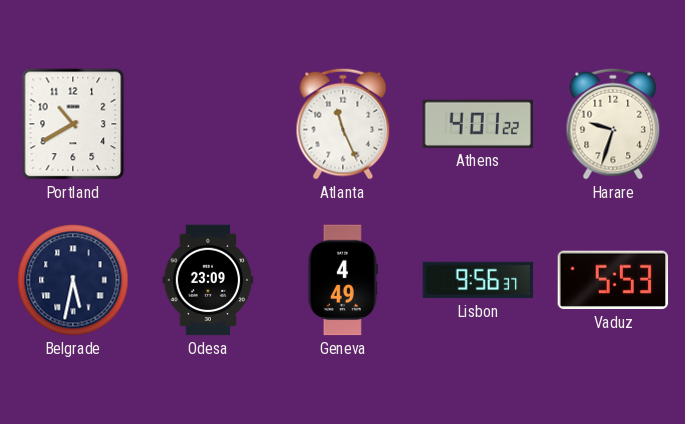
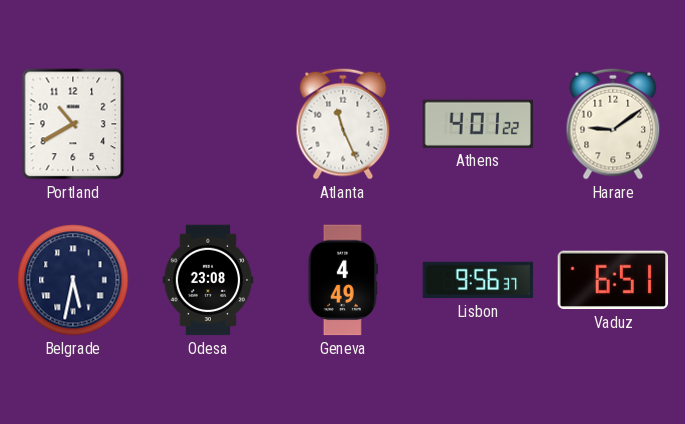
Harare: 9:33 -> 9:09 (613, 124)
Odesa: 23:09 -> 23:08 (208, 280)
Vaduz: 5:53 -> 6:51 (613, 280)
